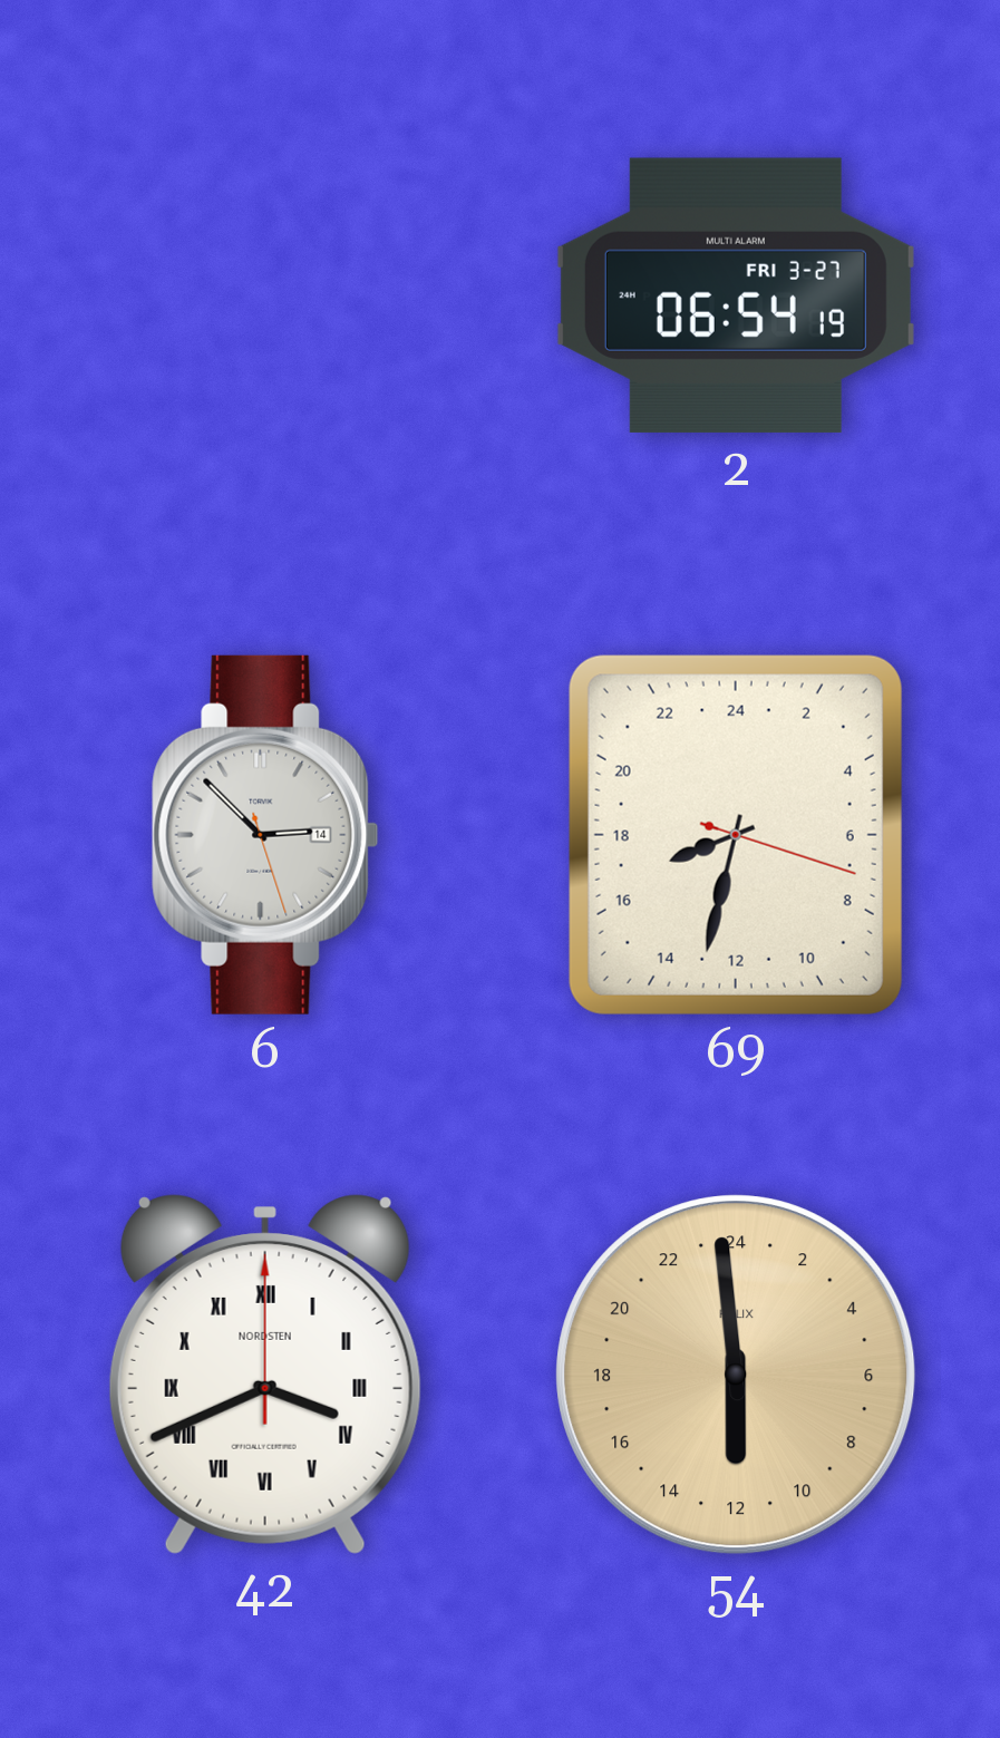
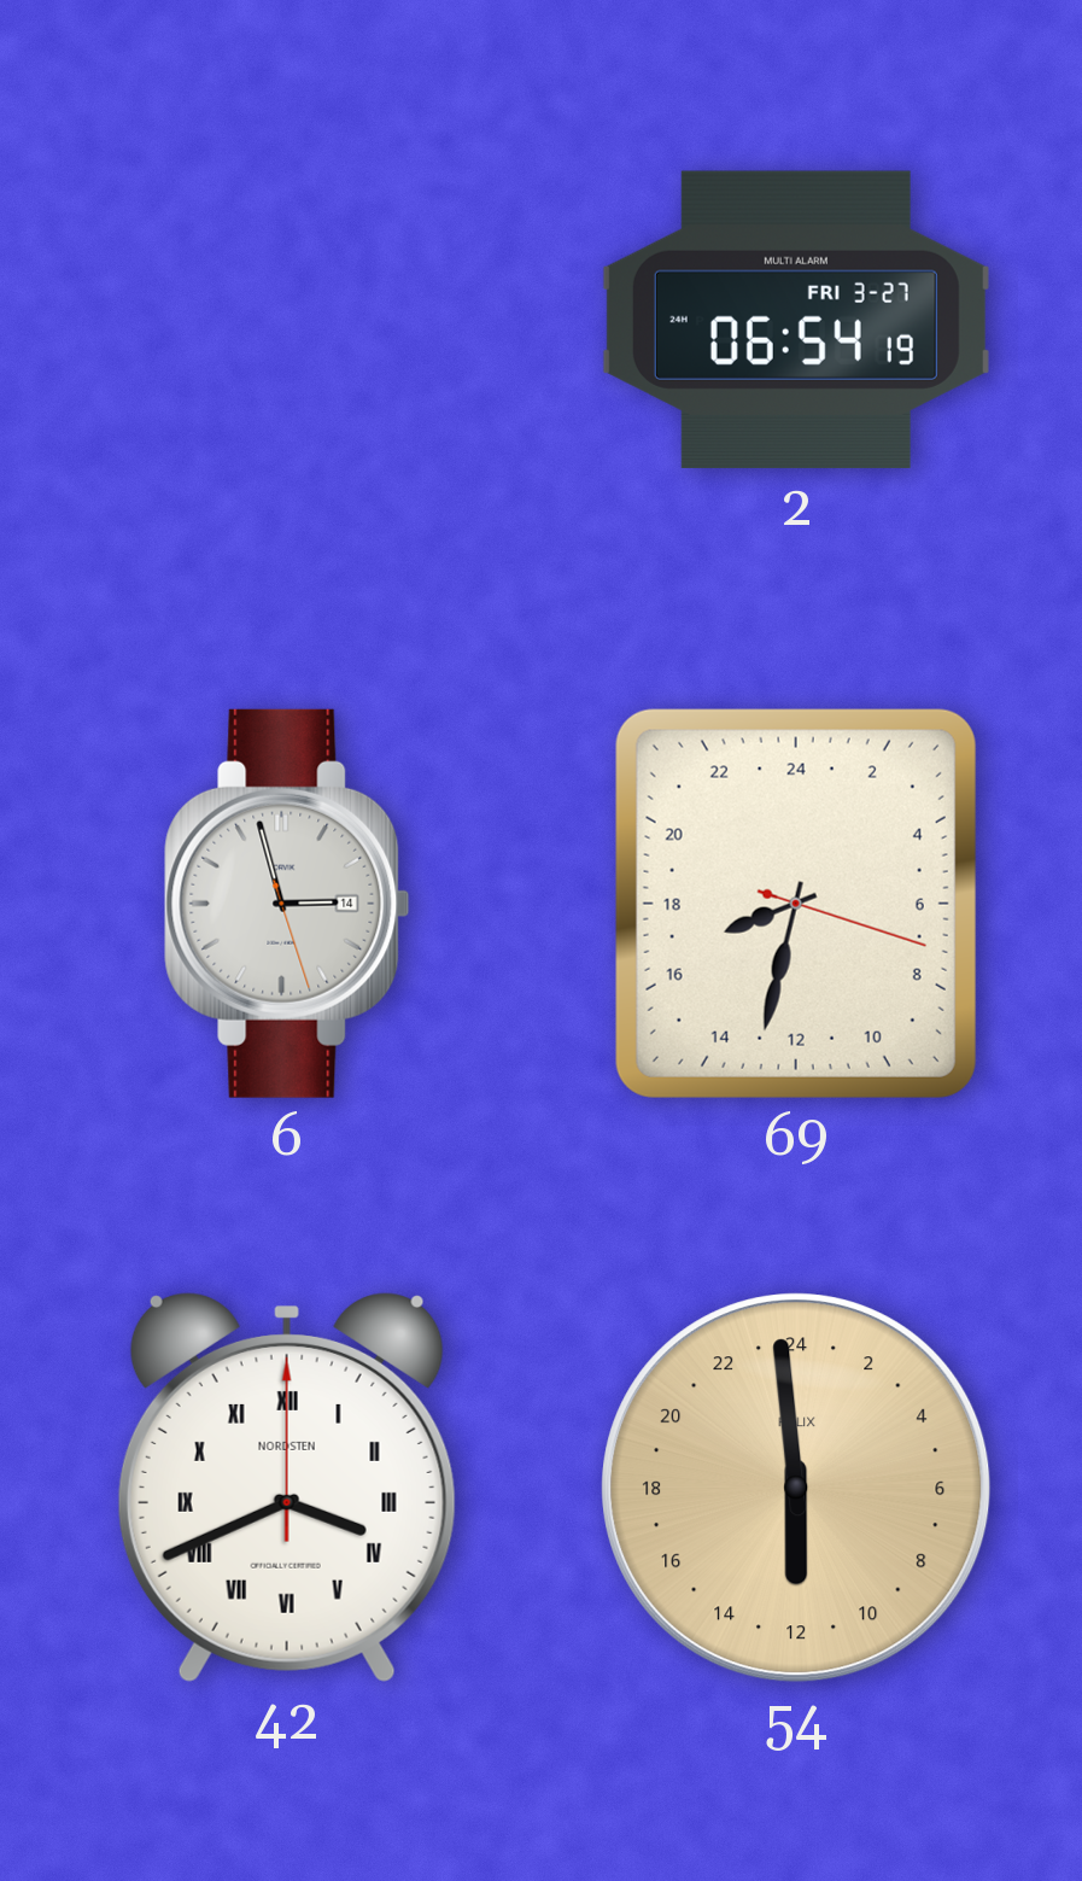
6: 2:52 -> 2:57 (287, 904)
